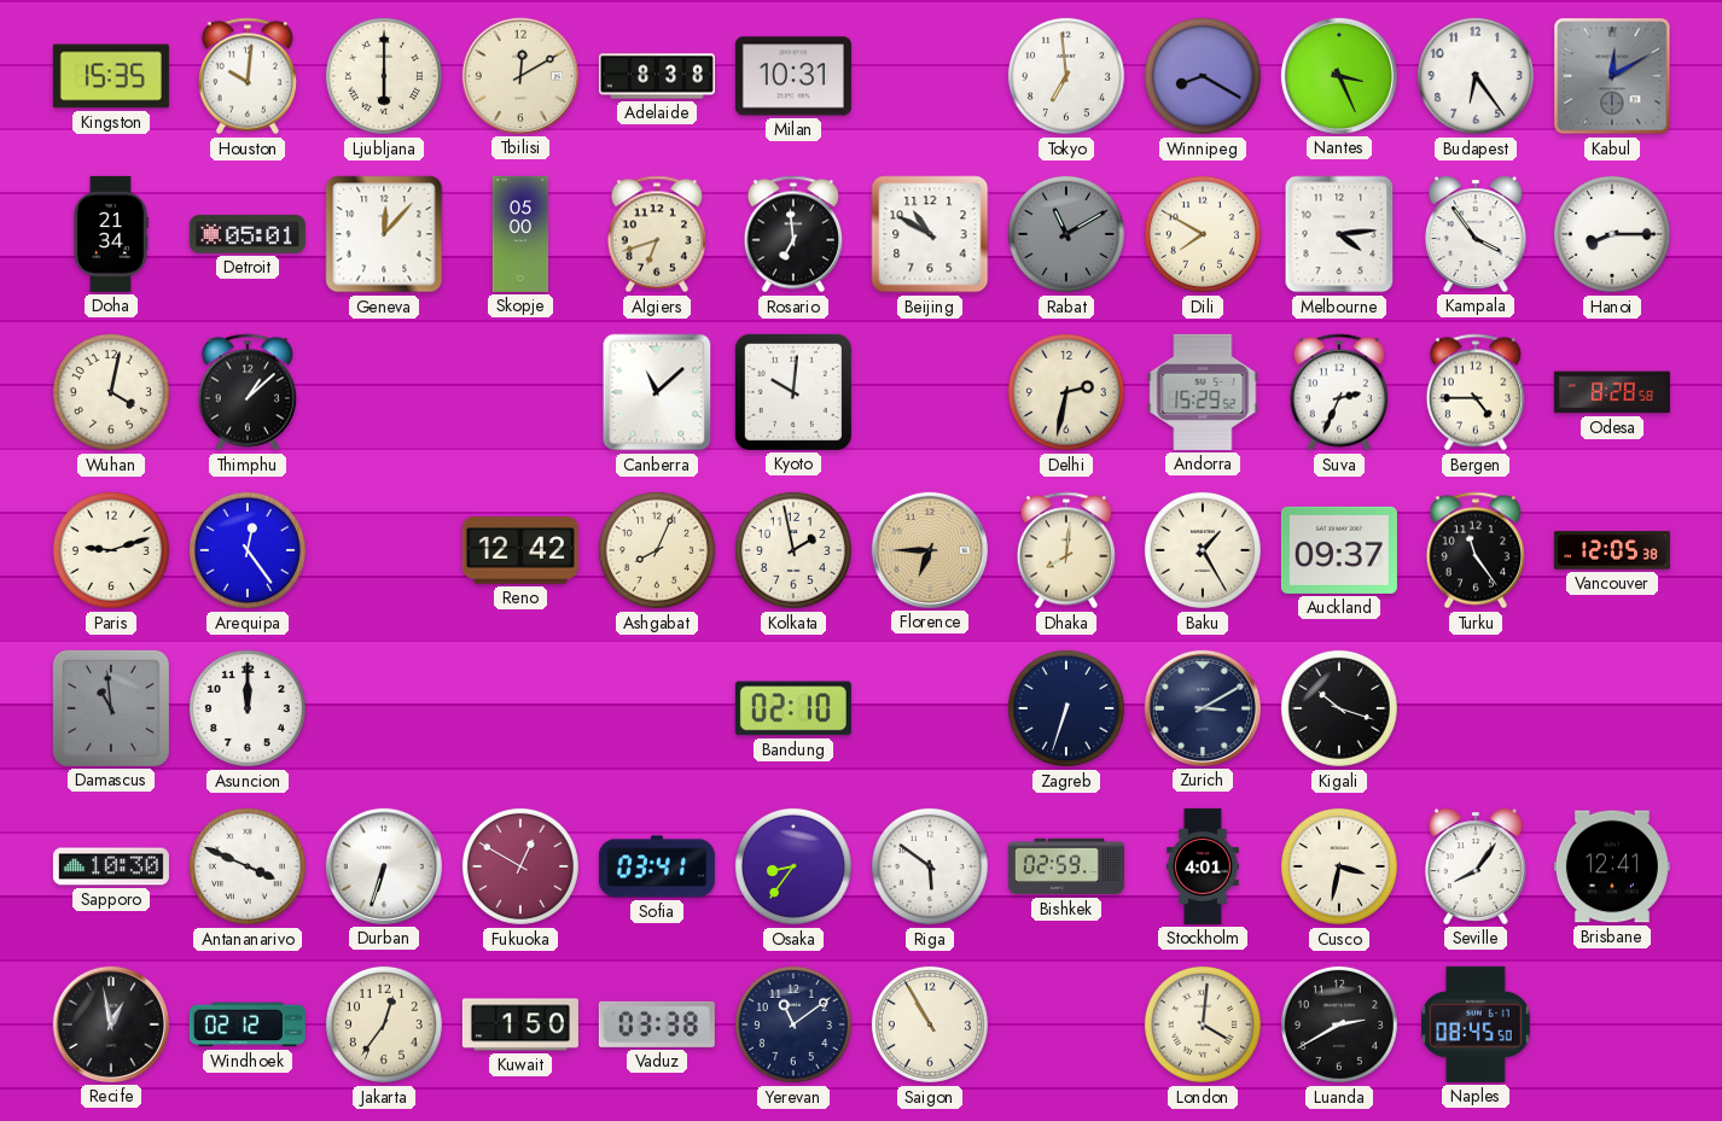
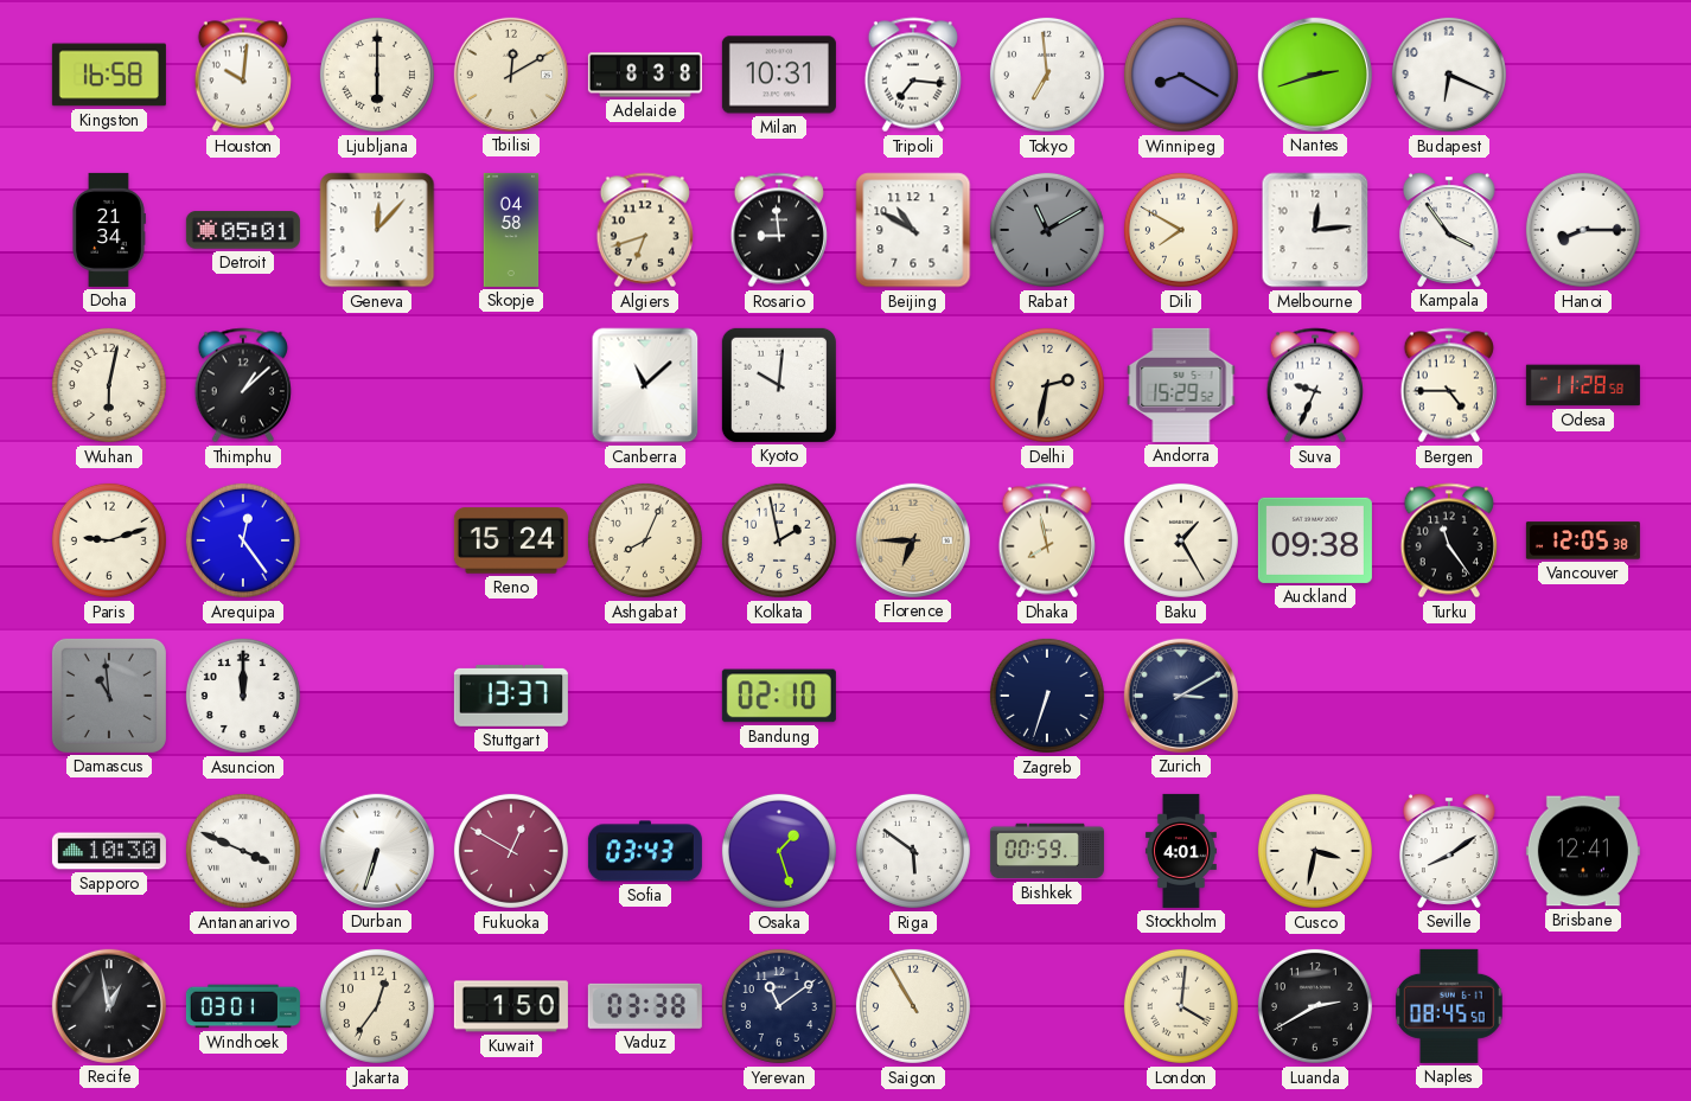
Kingston: 15:35 -> 16:58 (109, 75)
Tripoli: none -> 7:16 (913, 75)
Nantes: 3:26 -> 2:42 (1315, 75)
Budapest: 6:24 -> 6:19 (1449, 75)
Kabul: 12:10 -> none (1612, 76)
Skopje: 05:00 -> 04:58 (511, 230)
Rosario: 6:59 -> 8:59 (779, 230)
Melbourne: 4:14 -> 12:14 (1315, 230)
Wuhan: 4:02 -> 6:02 (109, 385)
Suva: 2:34 -> 9:34 (1315, 385)
Odesa: 8:28 -> 11:28 (1583, 385)
Reno: 12:42 -> 15:24 (511, 540)
Dhaka: 8:01 -> 7:58 (1047, 540)
Auckland: 09:37 -> 09:38 (1315, 540)
Stuttgart: none -> 13:37 (511, 696)
Kigali: 10:18 -> none (1339, 708)
Sofia: 03:41 -> 03:43 (645, 851)
Osaka: 8:36 -> 1:27 (779, 851)
Bishkek: 02:59 -> 00:59 (1047, 851)
Seville: 8:06 -> 8:09 (1449, 851)
Windhoek: 02:12 -> 03:01 (243, 1006)
